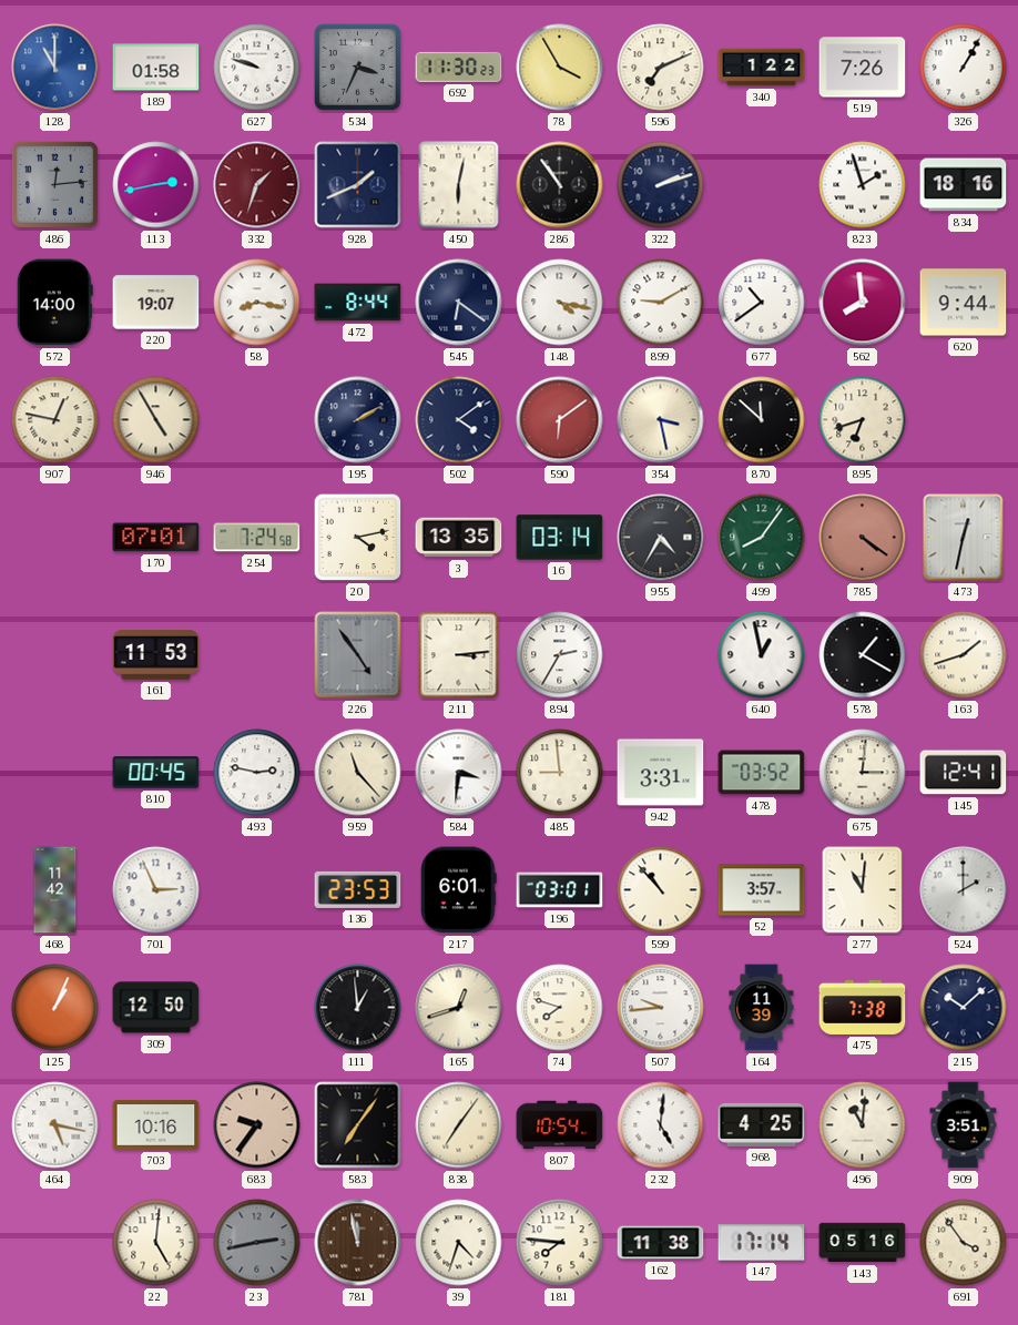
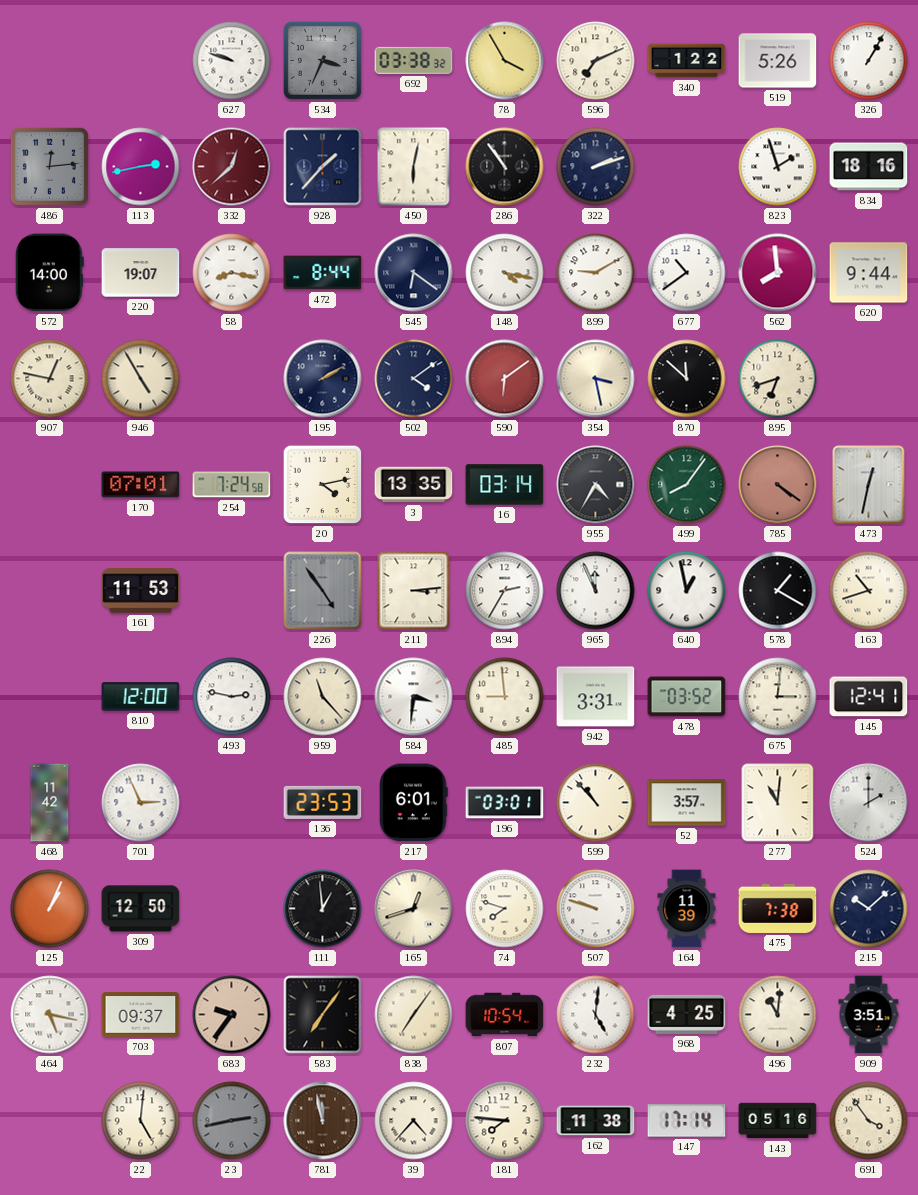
128: 11:00 -> none (55, 68)
189: 01:58 -> none (156, 68)
692: 11:30 -> 03:38 (414, 60)
519: 7:26 -> 5:26 (778, 61)
332: 1:33 -> 12:38 (232, 167)
928: 1:41 -> 1:37 (323, 167)
965: none -> 11:56 (596, 591)
163: 1:42 -> 10:42 (869, 591)
810: 00:45 -> 12:00 (141, 697)
507: 9:44 -> 9:48 (596, 909)
703: 10:16 -> 09:37 (141, 1015)
39: 4:33 -> 4:37 (414, 1121)
